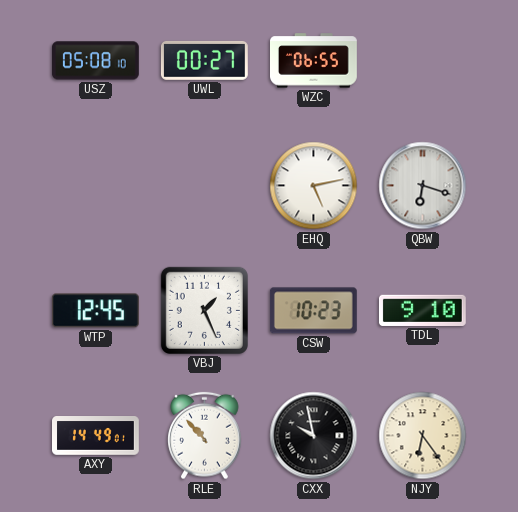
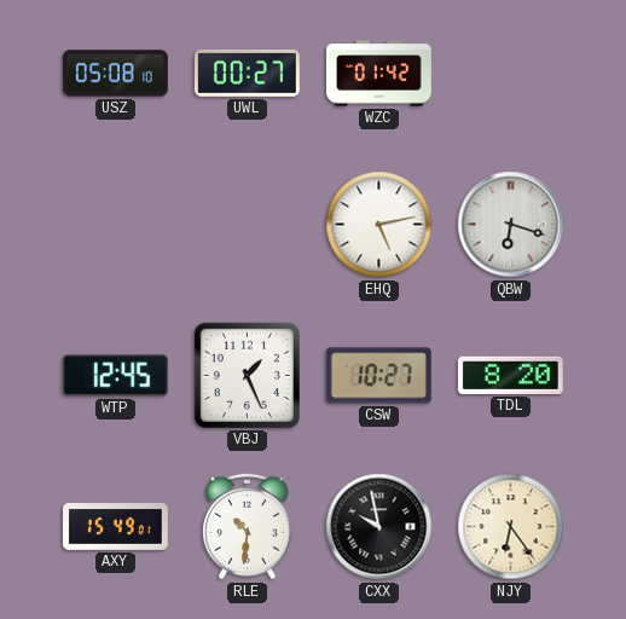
WZC: 06:55 -> 01:42 (379, 74)
CSW: 10:23 -> 10:27 (378, 376)
TDL: 9:10 -> 8:20 (510, 375)
AXY: 14:49 -> 15:49 (116, 527)
RLE: 10:53 -> 10:31 (248, 527)
